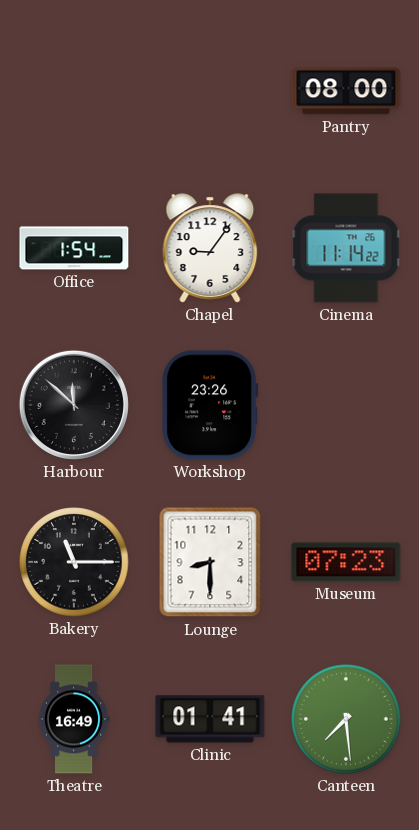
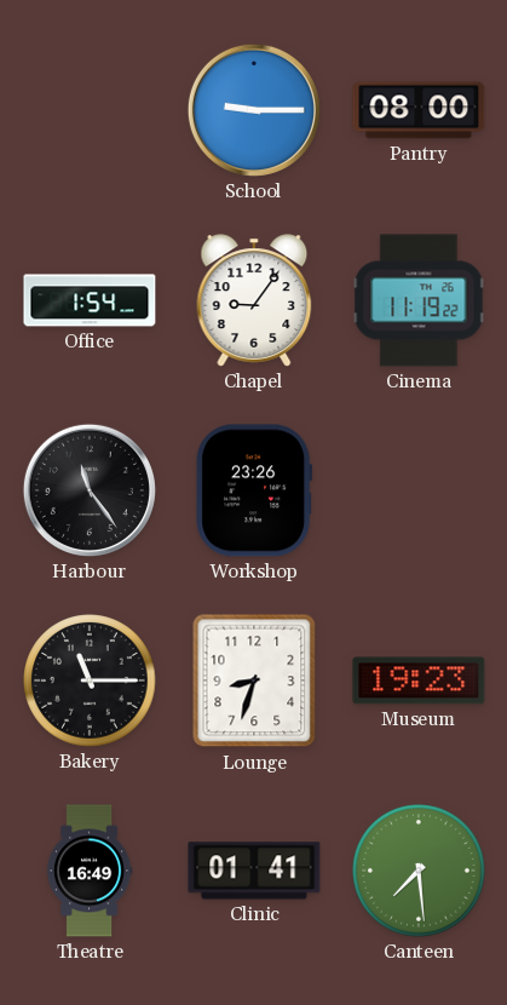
School: none -> 9:15 (254, 110)
Cinema: 11:14 -> 11:19 (419, 300)
Harbour: 11:52 -> 11:24 (90, 490)
Lounge: 8:30 -> 8:33 (254, 680)
Museum: 07:23 -> 19:23 (419, 680)
